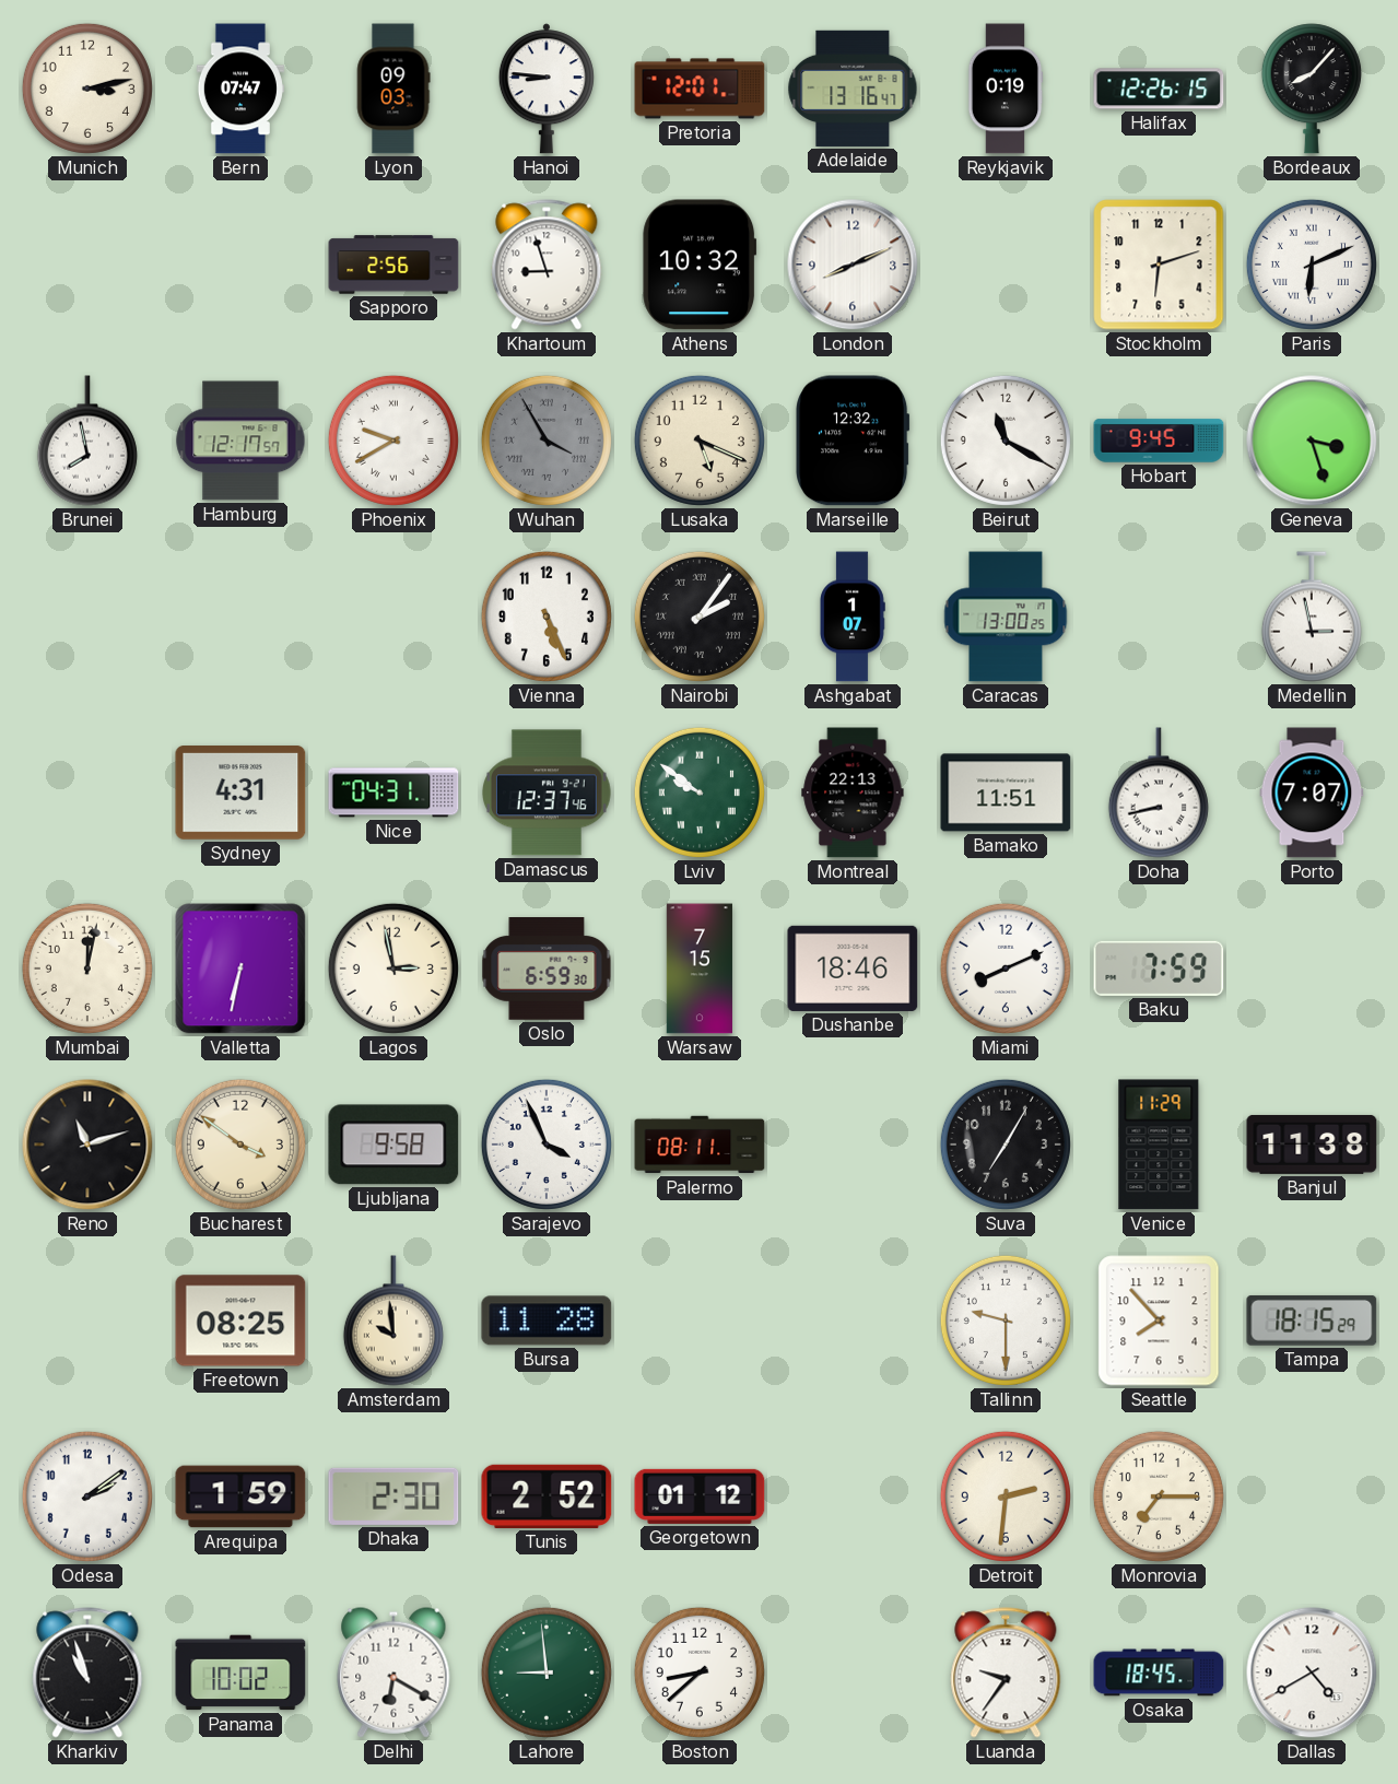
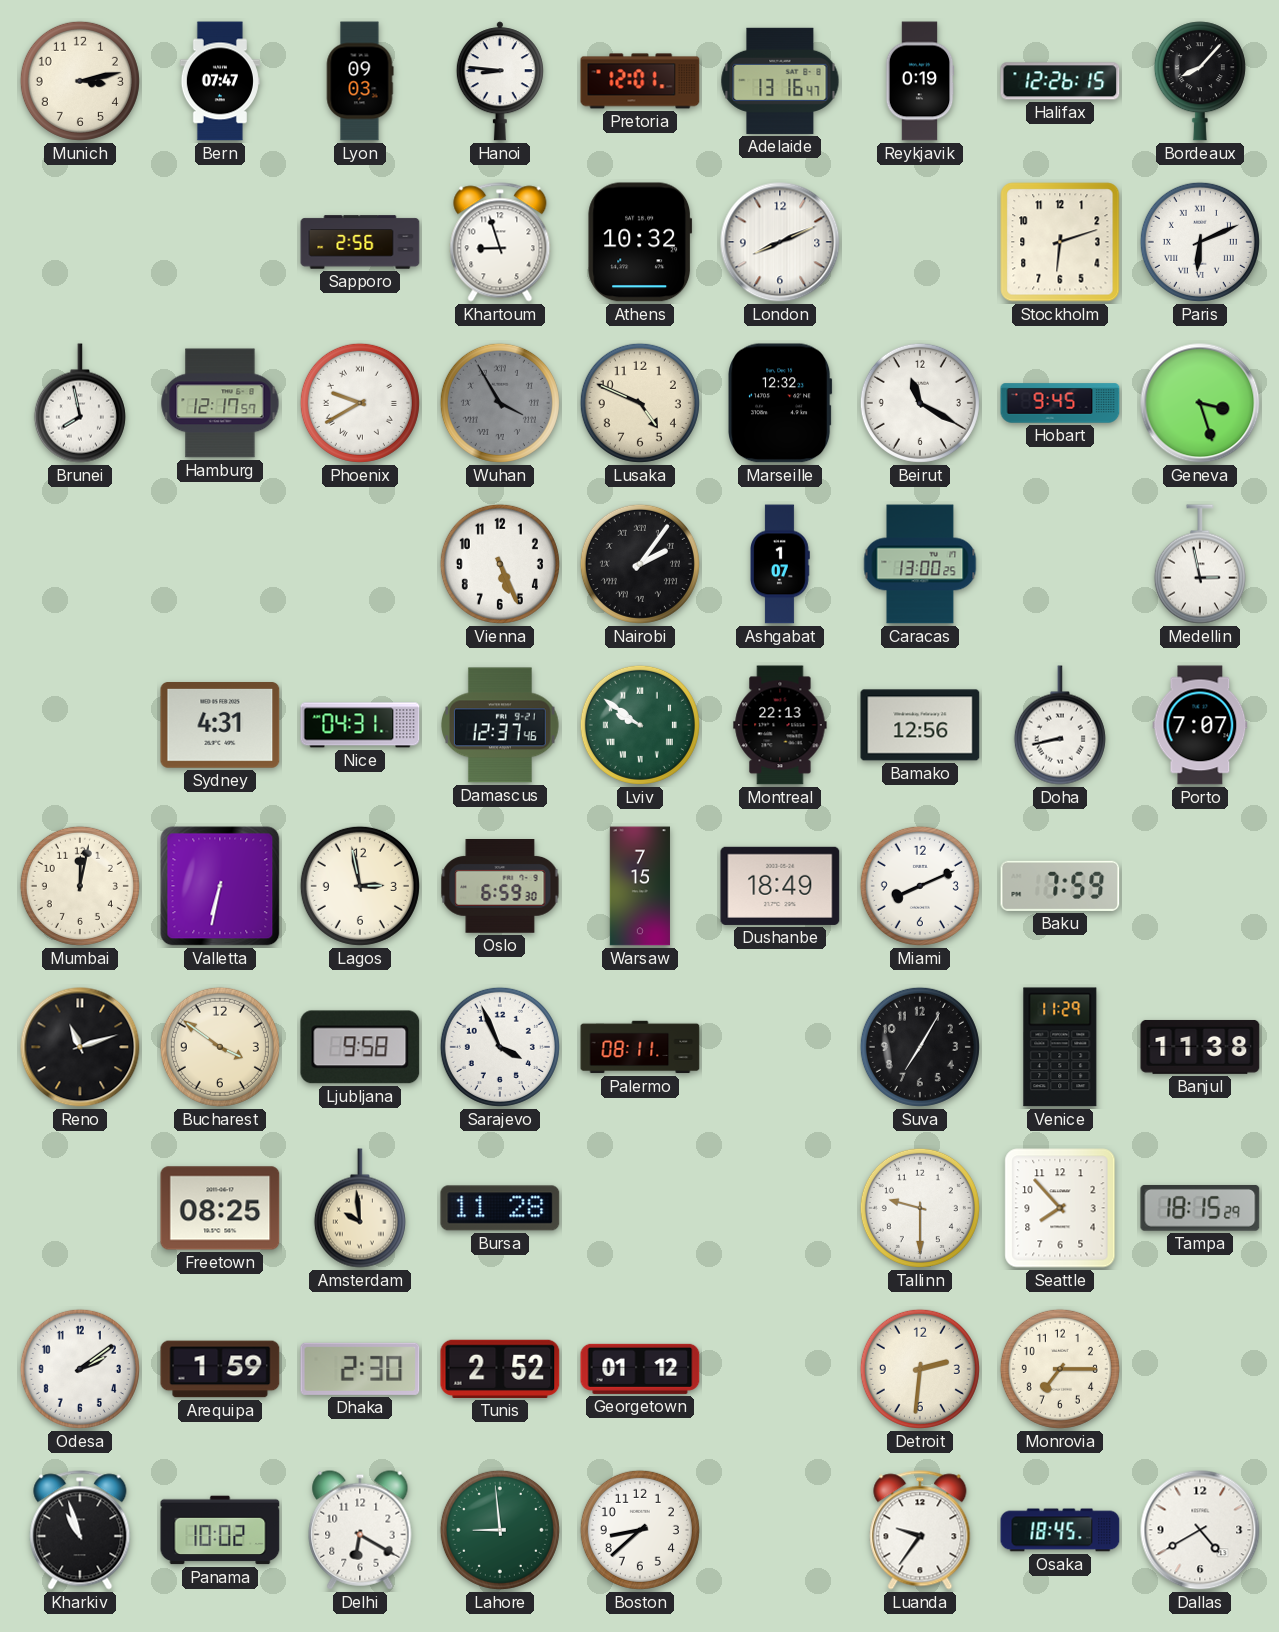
Lusaka: 5:19 -> 4:49 (640, 403)
Bamako: 11:51 -> 12:56 (920, 725)
Dushanbe: 18:46 -> 18:49 (780, 886)
